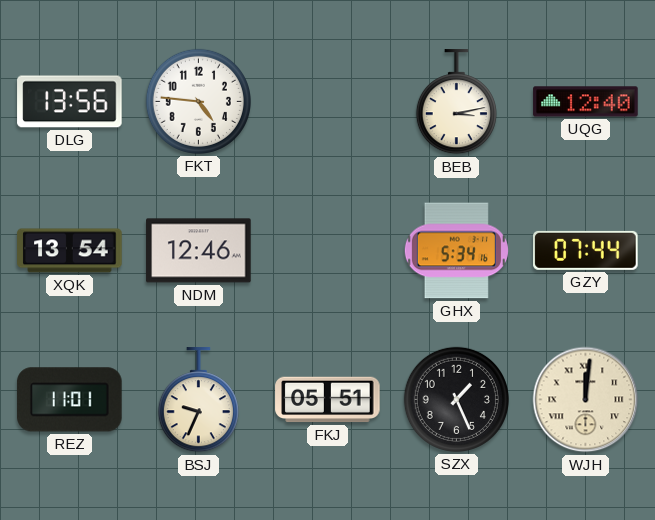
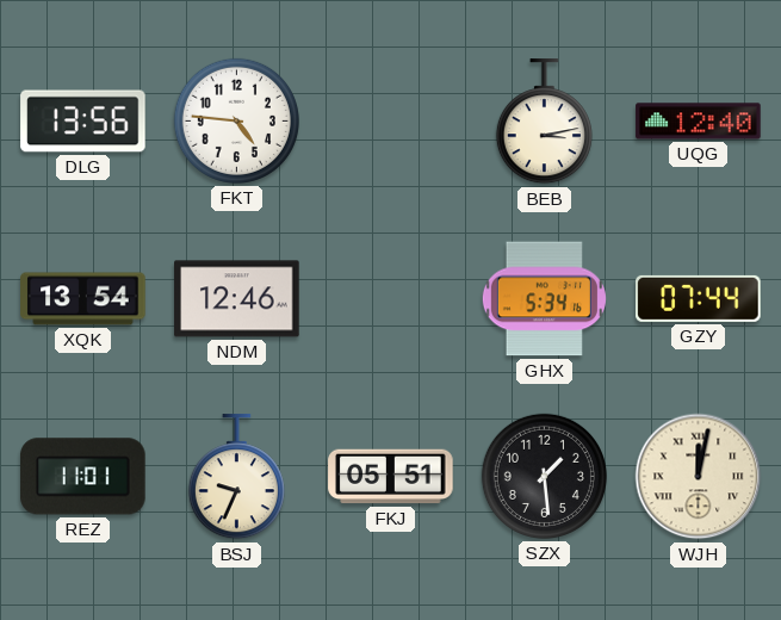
SZX: 1:26 -> 1:29 (544, 476)
WJH: 12:01 -> 12:02 (699, 477)
